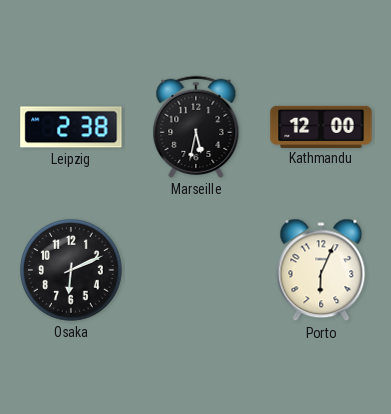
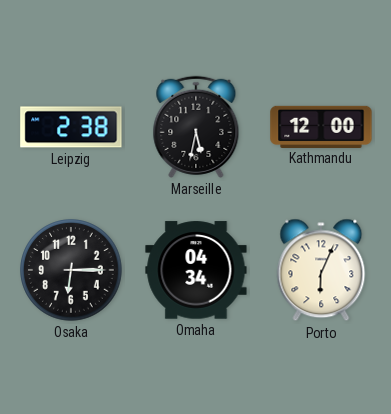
Osaka: 6:11 -> 6:15 (71, 270)
Omaha: none -> 04:34 (196, 270)
